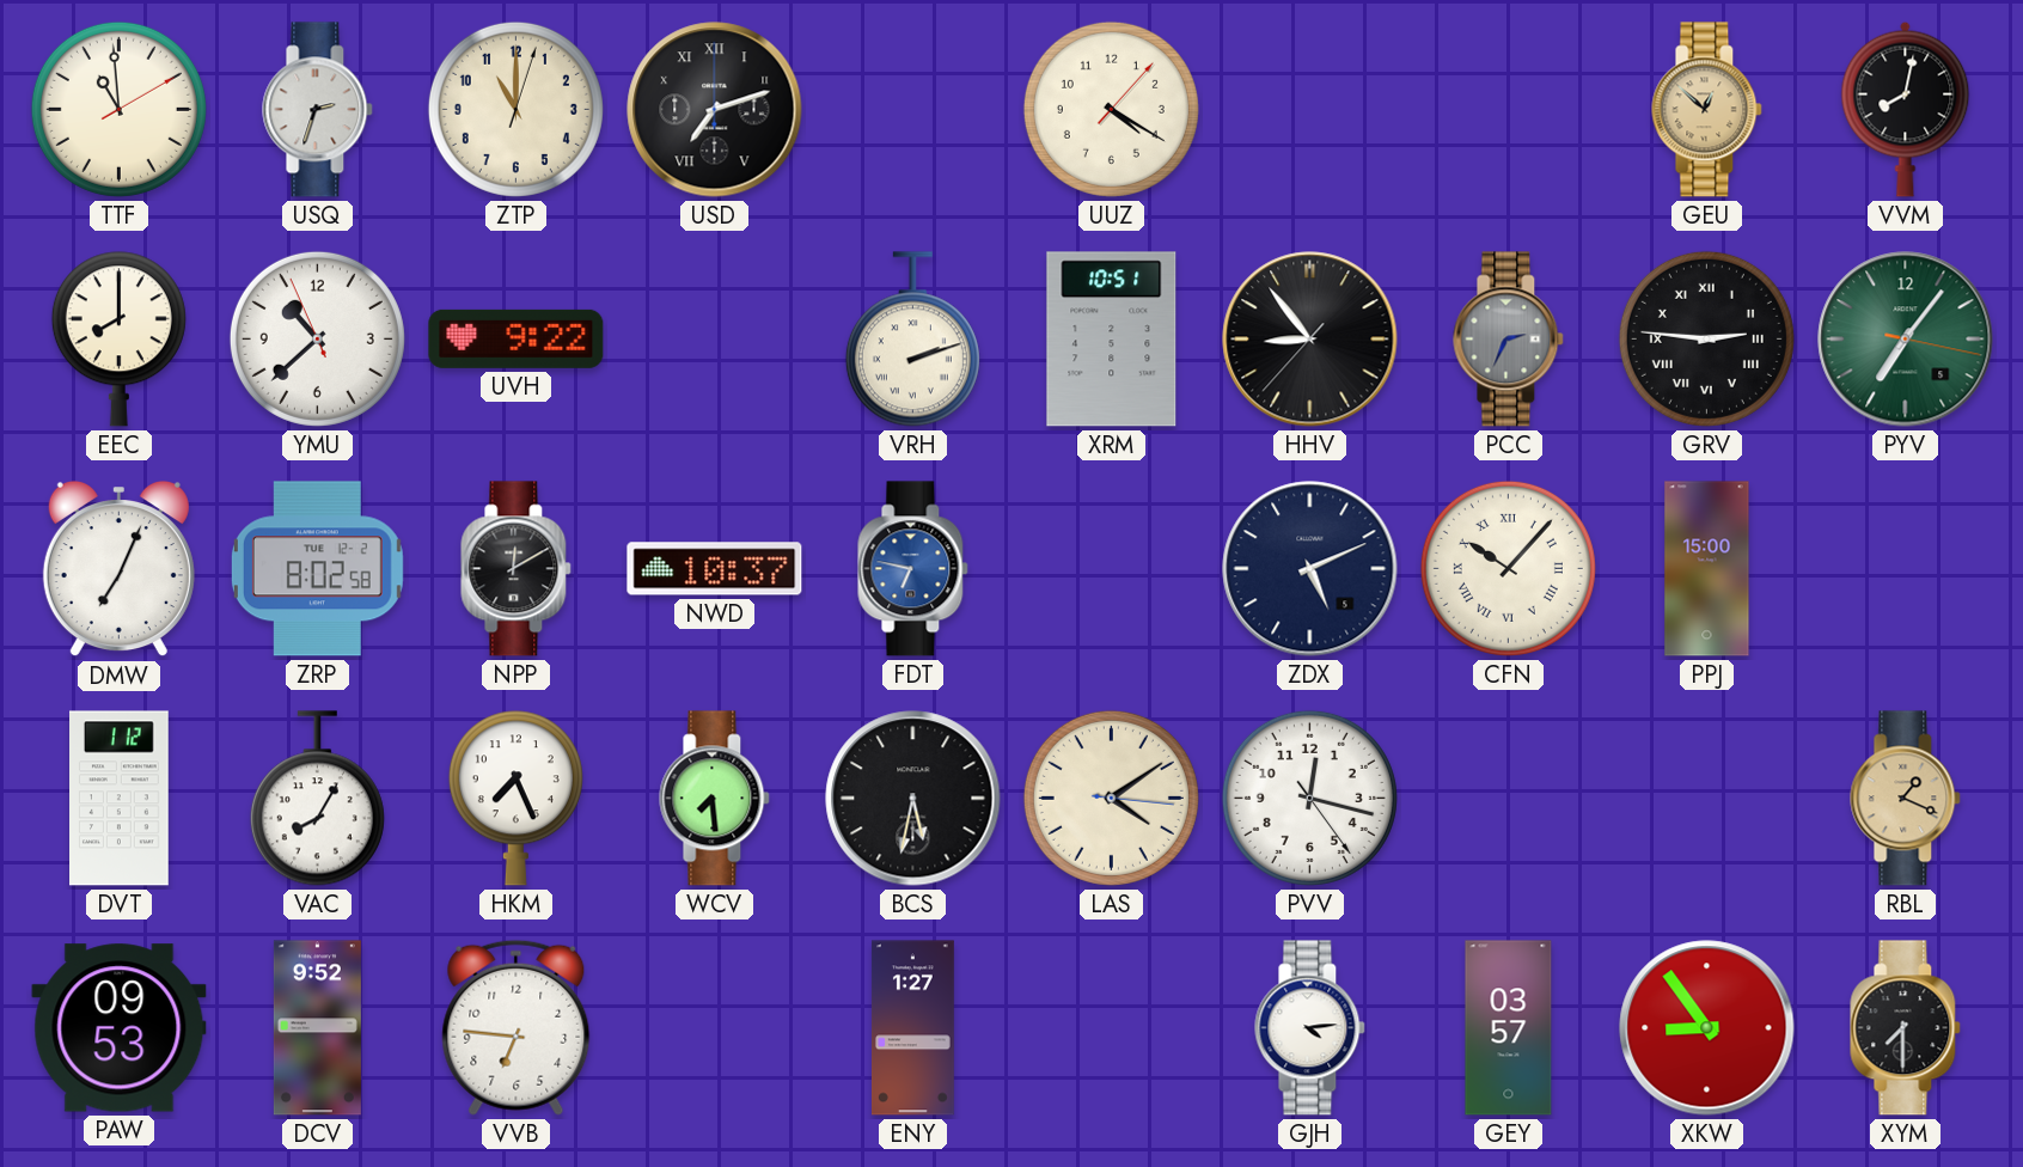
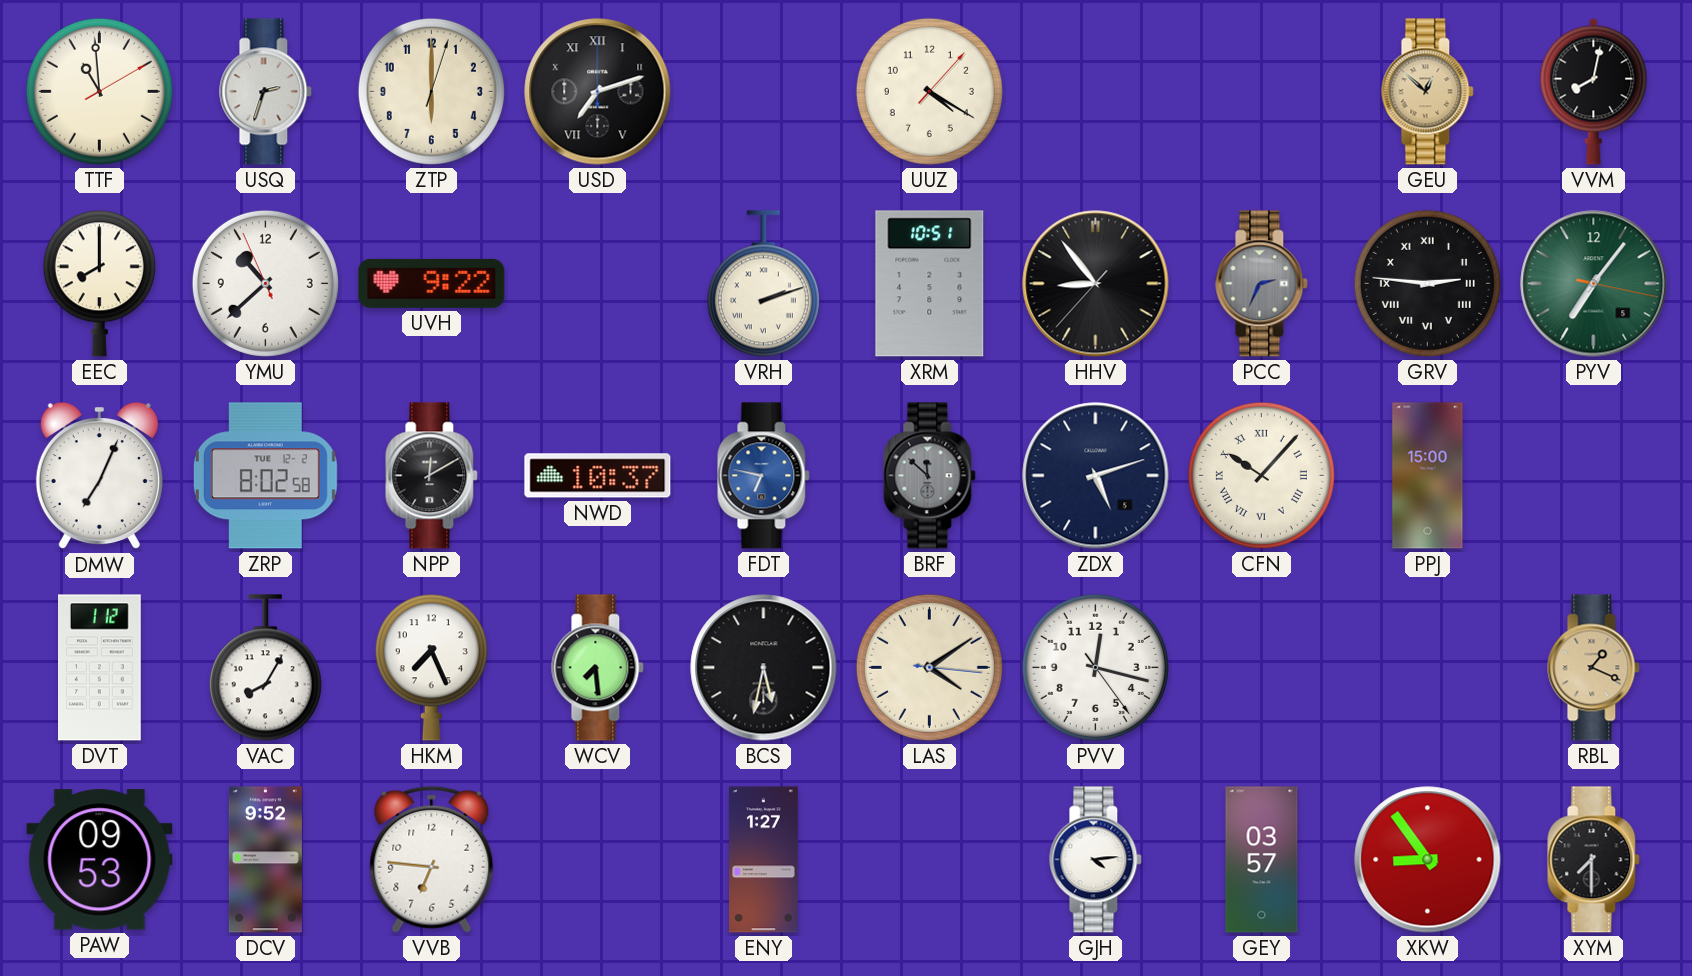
ZTP: 11:00 -> 6:00 (431, 91)
BRF: none -> 11:52 (930, 476)
ZDX: 5:11 -> 5:12 (1096, 476)
